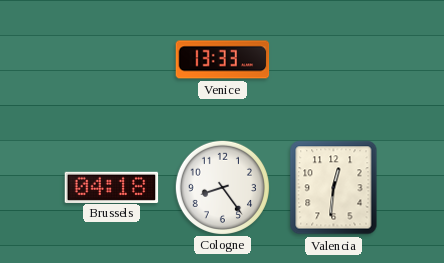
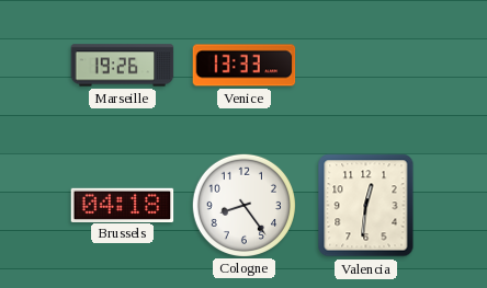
Marseille: none -> 19:26 (123, 66)
